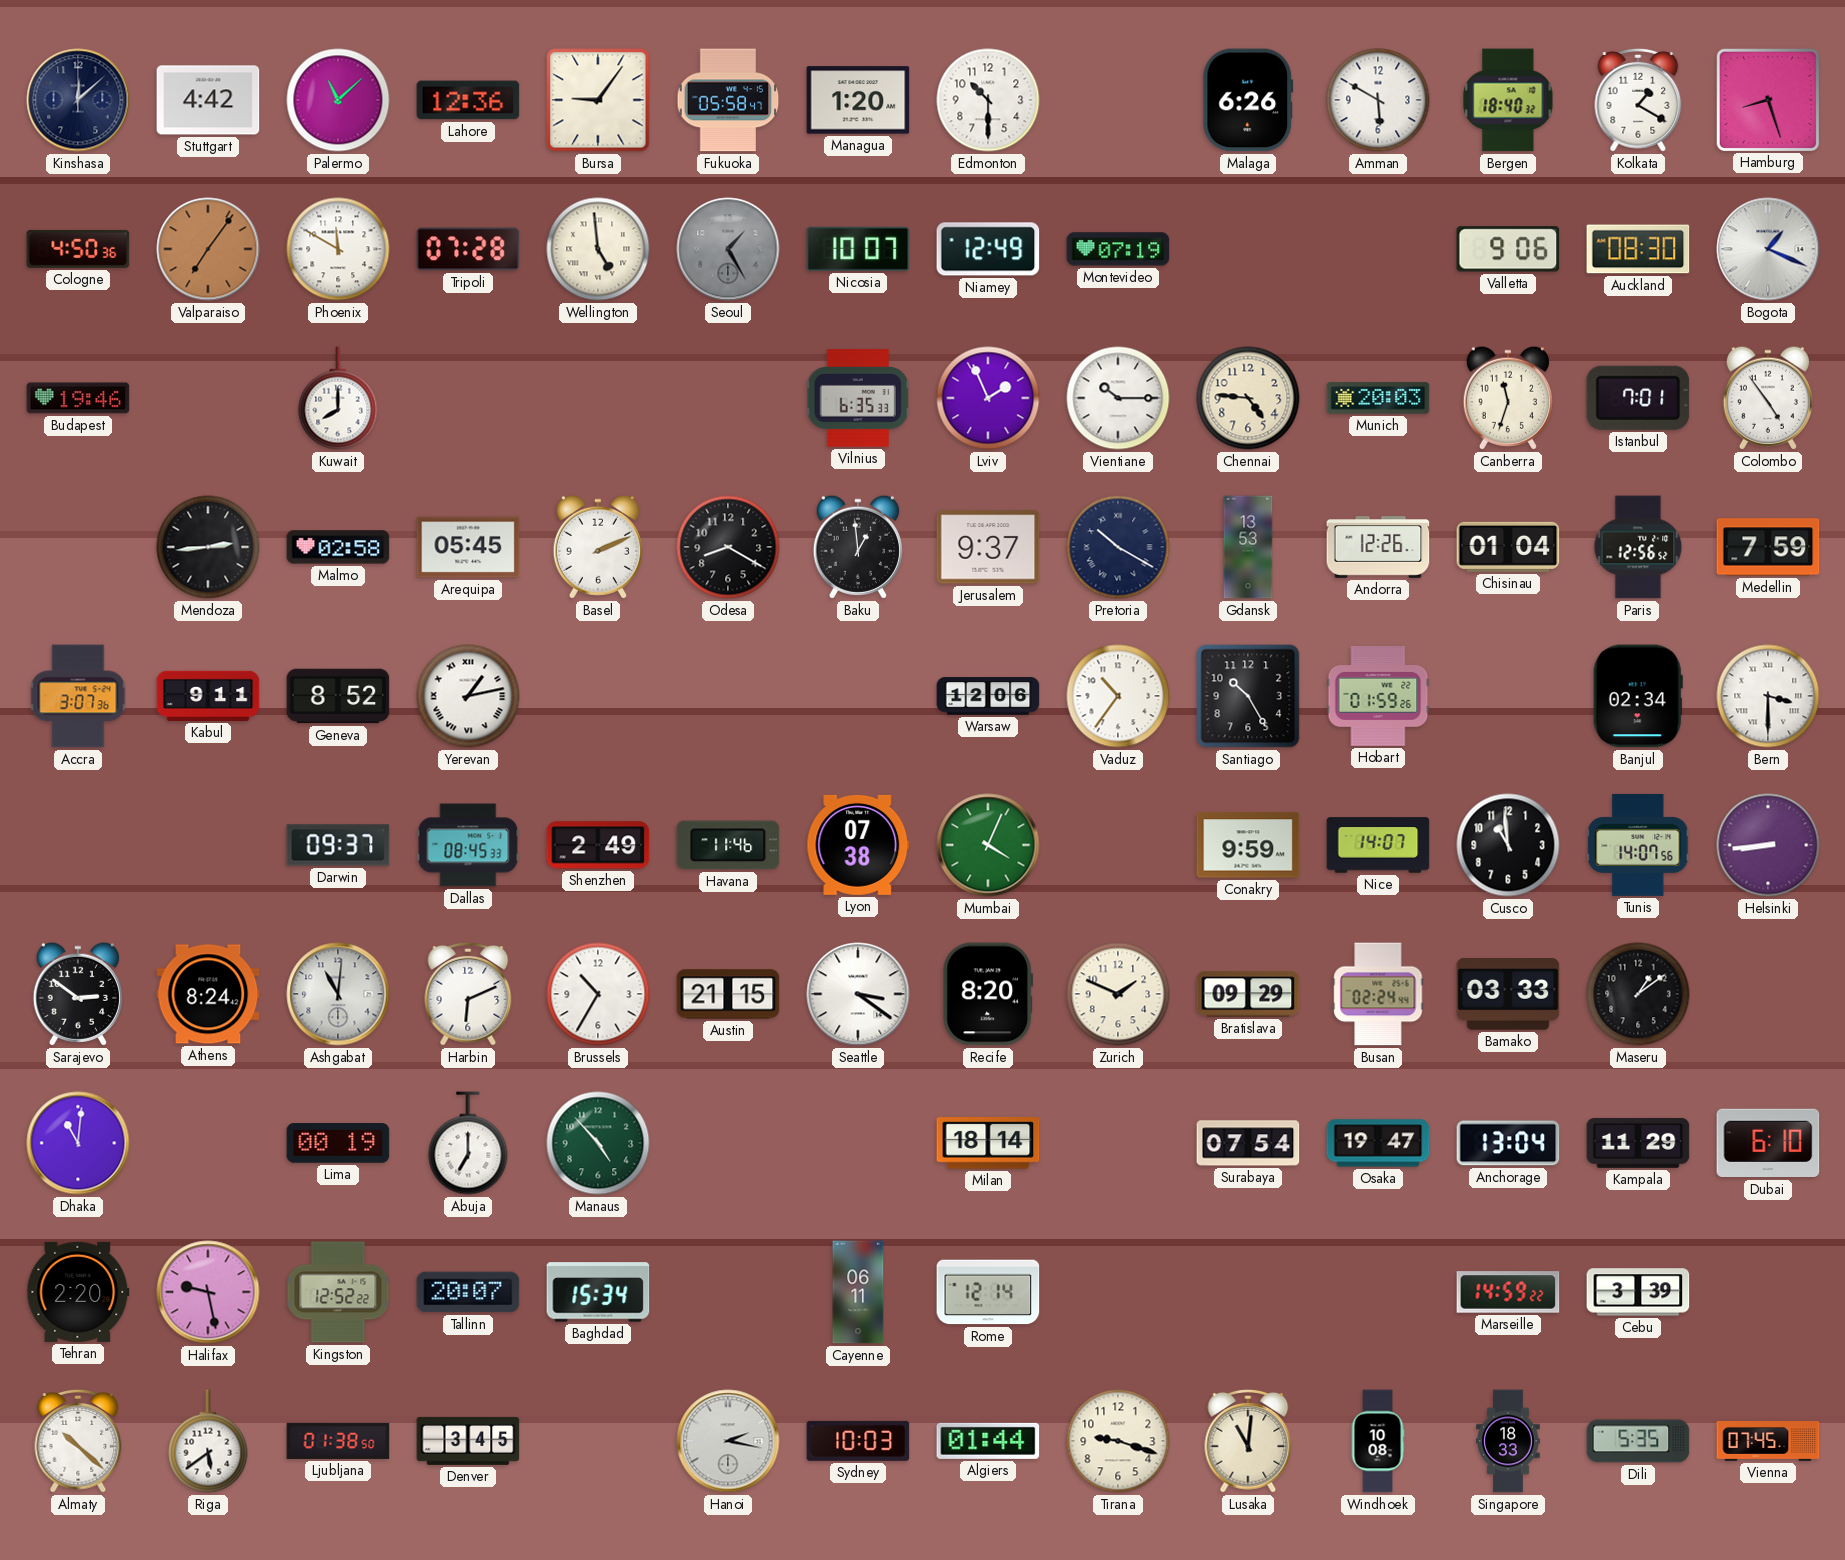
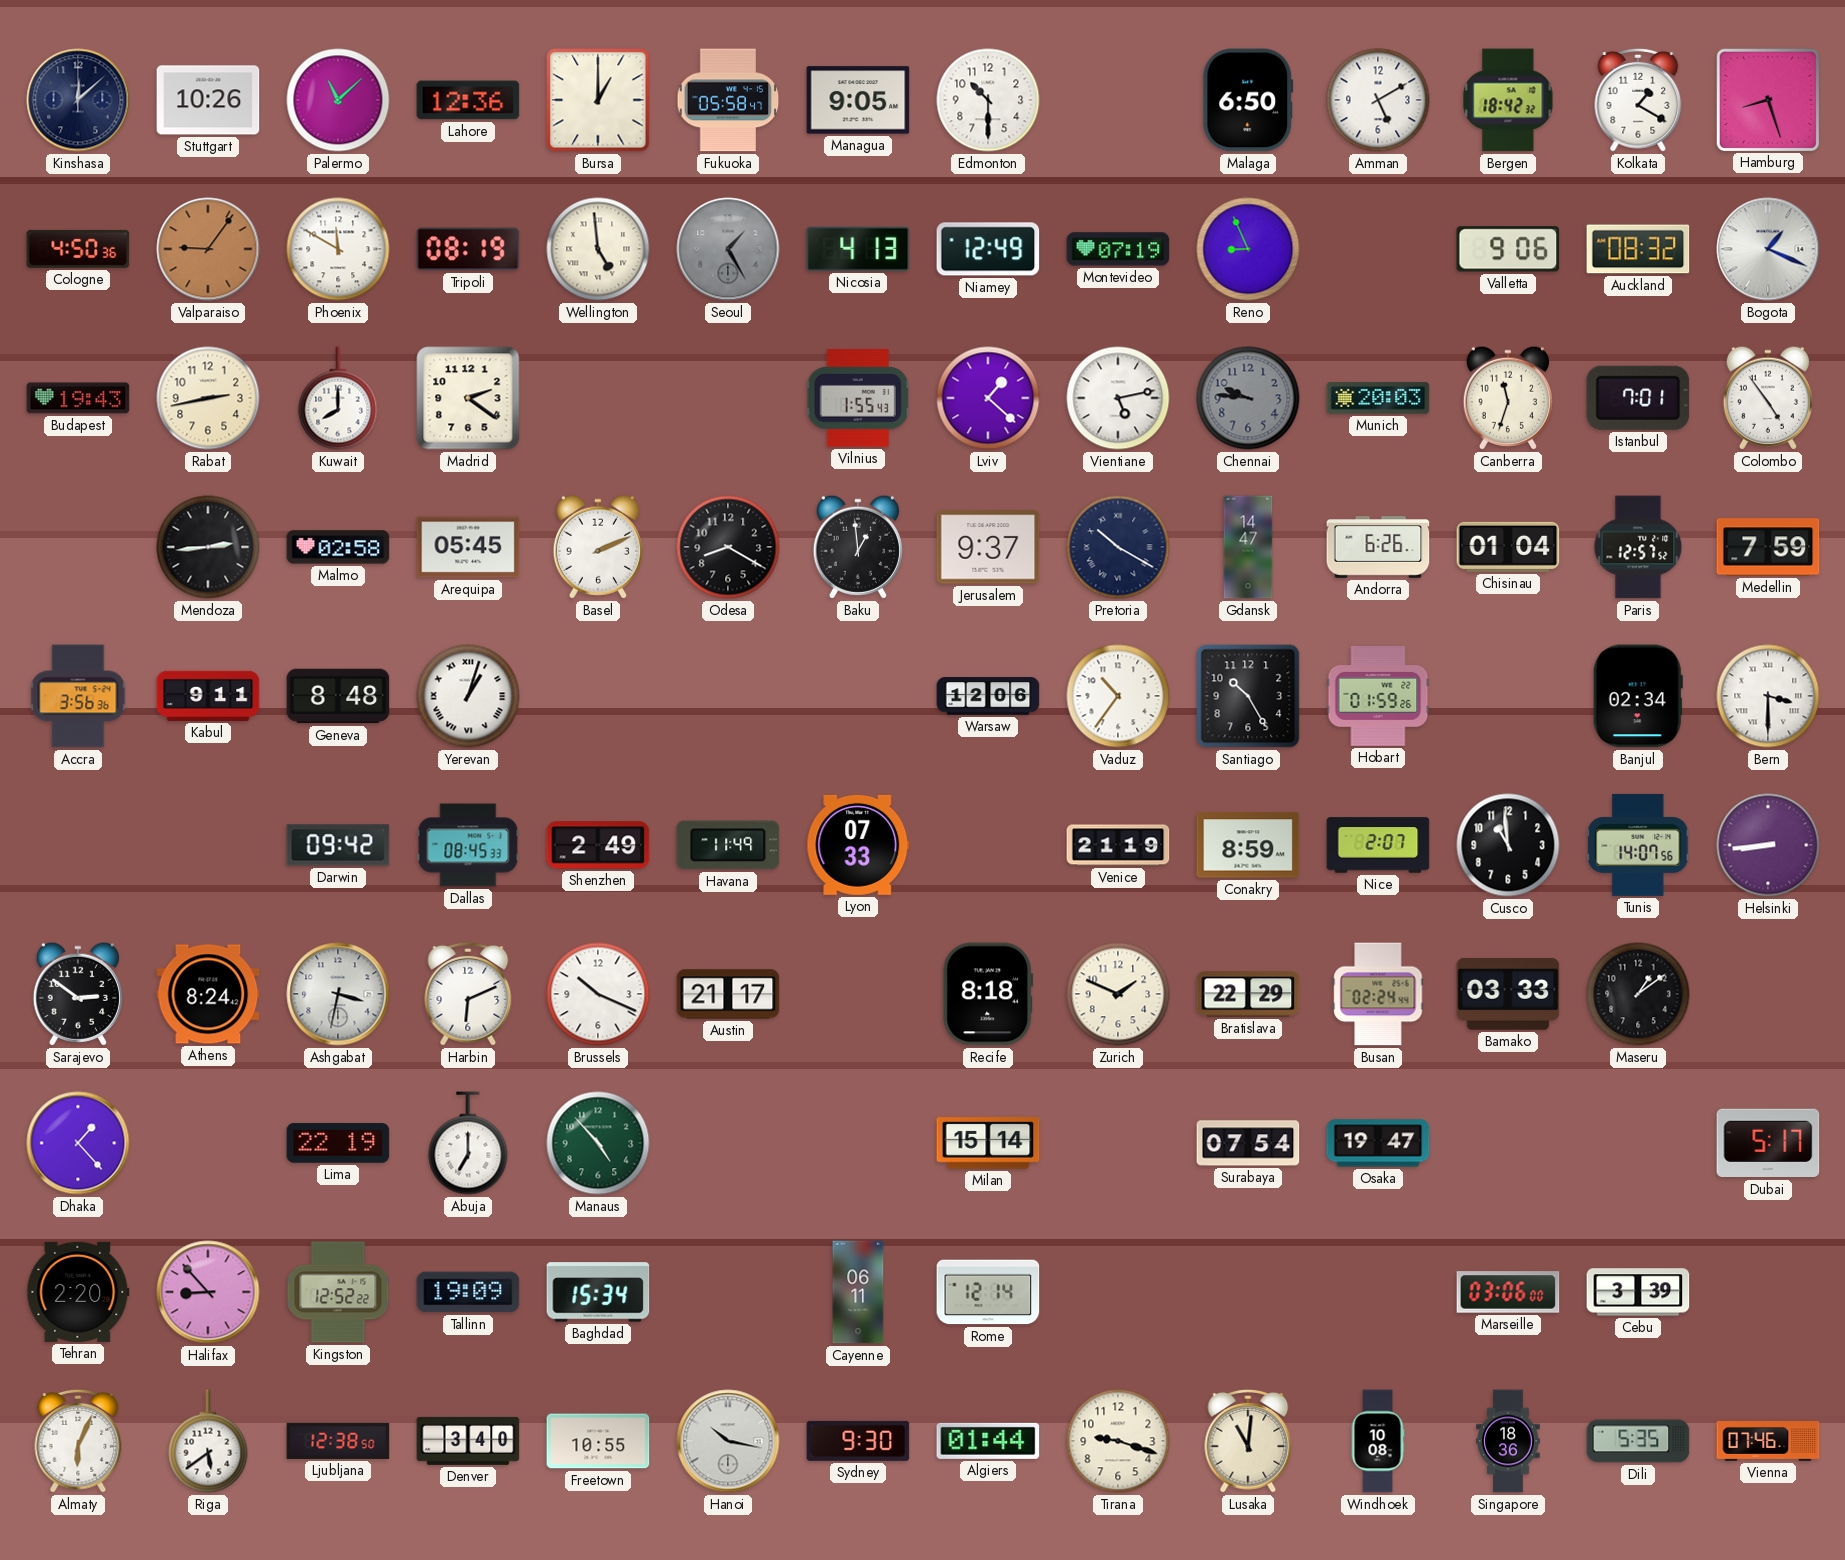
Stuttgart: 4:42 -> 10:26 (208, 100)
Bursa: 9:06 -> 1:00 (598, 100)
Managua: 1:20 -> 9:05 (858, 100)
Malaga: 6:26 -> 6:50 (1248, 100)
Amman: 5:50 -> 5:10 (1378, 100)
Bergen: 18:40 -> 18:42 (1508, 100)
Valparaiso: 7:06 -> 9:06 (208, 249)
Tripoli: 07:28 -> 08:19 (468, 249)
Nicosia: 10:07 -> 4:13 (858, 249)
Reno: none -> 8:56 (1248, 249)
Auckland: 08:30 -> 08:32 (1638, 249)
Budapest: 19:46 -> 19:43 (78, 398)
Rabat: none -> 2:43 (208, 398)
Madrid: none -> 2:21 (468, 398)
Vilnius: 6:35 -> 1:55 (858, 398)
Lviv: 1:56 -> 1:22 (988, 398)
Vientiane: 10:15 -> 5:13 (1118, 398)
Chennai: 4:46 -> 9:46 (1248, 398)
Chennai dial: cream -> grey (1248, 398)
Gdansk: 13:53 -> 14:47 (1248, 547)
Andorra: 12:26 -> 6:26 (1378, 547)
Paris: 12:56 -> 12:57 (1638, 547)
Accra: 3:07 -> 3:56 (78, 696)
Geneva: 8:52 -> 8:48 (338, 696)
Yerevan: 1:13 -> 1:03 (468, 696)
Darwin: 09:37 -> 09:42 (338, 845)
Havana: 11:46 -> 11:49 (728, 845)
Lyon: 07:38 -> 07:33 (858, 845)
Mumbai: 4:04 -> none (988, 845)
Venice: none -> 21:19 (1118, 845)
Conakry: 9:59 -> 8:59 (1248, 845)
Nice: 14:07 -> 2:07 (1378, 845)
Ashgabat: 11:01 -> 3:32 (338, 994)
Brussels: 10:35 -> 10:19 (598, 994)
Austin: 21:15 -> 21:17 (728, 994)
Seattle: 3:21 -> none (858, 994)
Recife: 8:20 -> 8:18 (988, 994)
Bratislava: 09:29 -> 22:29 (1248, 994)
Dhaka: 11:01 -> 1:23 (78, 1143)
Lima: 00:19 -> 22:19 (338, 1143)
Milan: 18:14 -> 15:14 (988, 1143)
Anchorage: 13:04 -> none (1508, 1143)
Kampala: 11:29 -> none (1638, 1143)
Dubai: 6:10 -> 5:17 (1768, 1143)
Halifax: 9:28 -> 8:53 (208, 1292)
Tallinn: 20:07 -> 19:09 (468, 1292)
Marseille: 14:59 -> 03:06 (1508, 1292)
Almaty: 10:22 -> 6:04 (78, 1441)
Ljubljana: 01:38 -> 12:38 (338, 1441)
Denver: 3:45 -> 3:40 (468, 1441)
Freetown: none -> 10:55 (598, 1441)
Hanoi: 2:17 -> 10:17 (728, 1441)
Sydney: 10:03 -> 9:30 (858, 1441)
Singapore: 18:33 -> 18:36 (1508, 1441)
Vienna: 07:45 -> 07:46 (1768, 1442)
